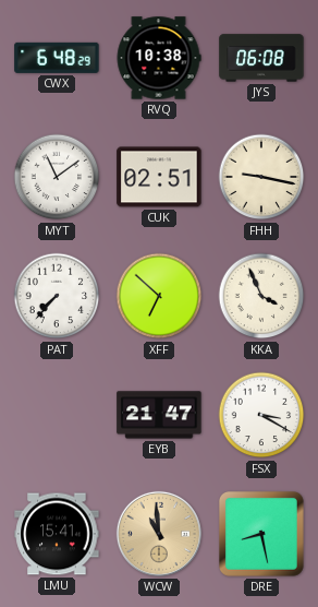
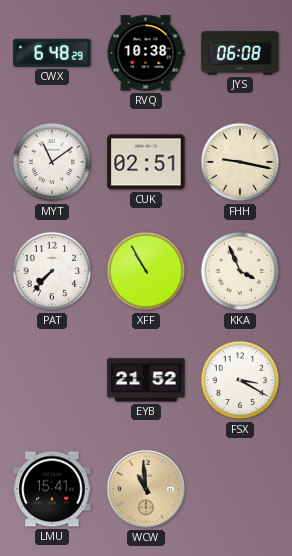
XFF: 6:52 -> 10:55 (146, 271)
EYB: 21:47 -> 21:52 (146, 380)
DRE: 8:28 -> none (262, 535)
